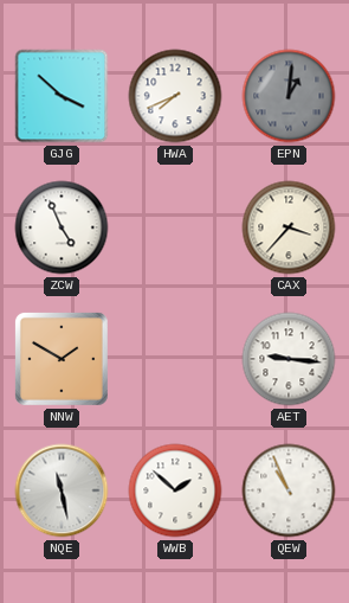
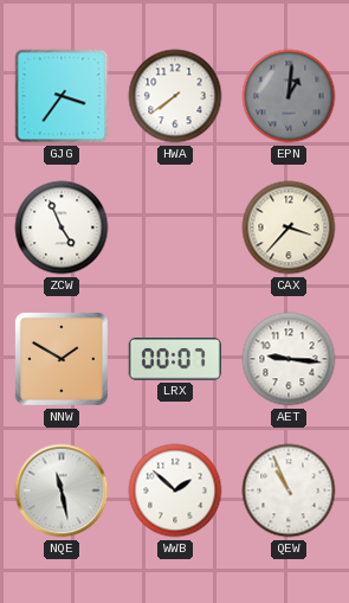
GJG: 3:52 -> 3:36 (62, 96)
HWA: 7:41 -> 7:39 (175, 96)
LRX: none -> 00:07 (175, 360)
